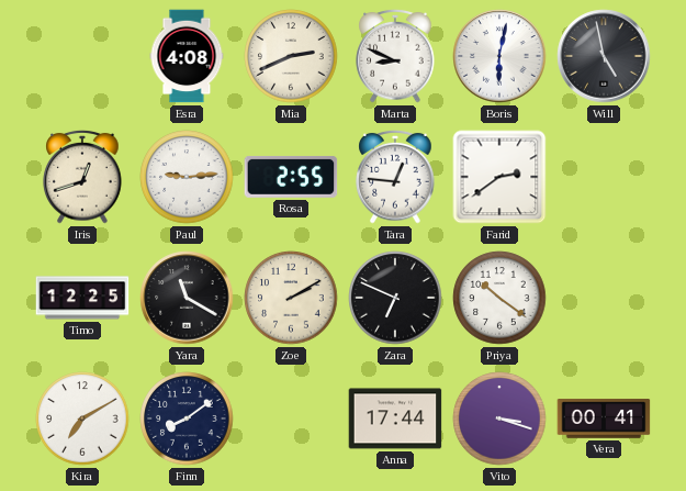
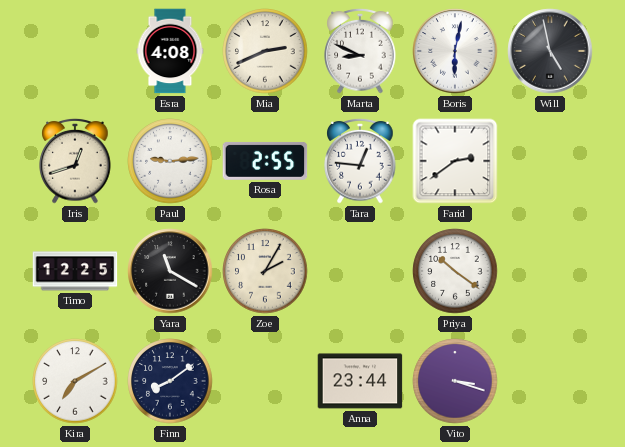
Zoe: 2:10 -> 2:05 (265, 271)
Zara: 6:49 -> none (395, 298)
Anna: 17:44 -> 23:44 (360, 381)
Vera: 00:41 -> none (604, 419)
